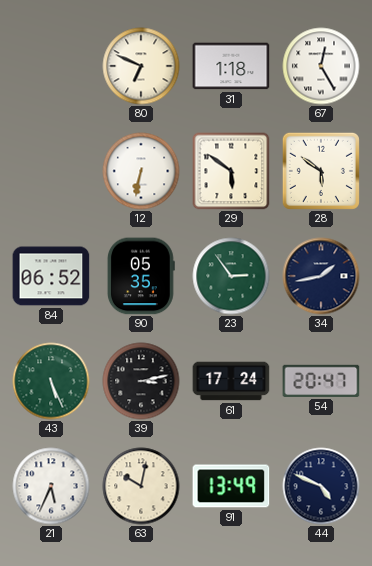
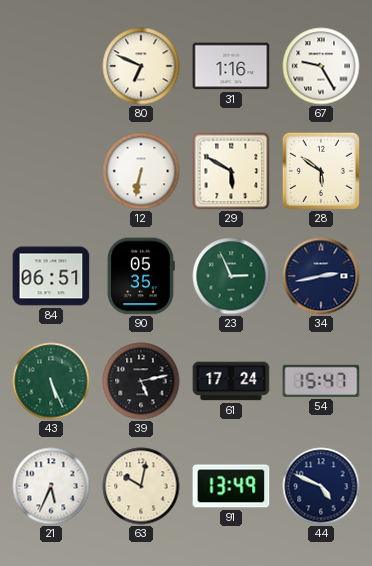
31: 1:18 -> 1:16 (231, 66)
67: 12:25 -> 9:25 (321, 66)
29: 5:51 -> 5:50 (231, 171)
84: 06:52 -> 06:51 (51, 276)
23: 2:54 -> 2:56 (231, 276)
34: 1:43 -> 2:43 (321, 276)
39: 3:13 -> 5:13 (141, 381)
54: 20:47 -> 15:47 (321, 381)
